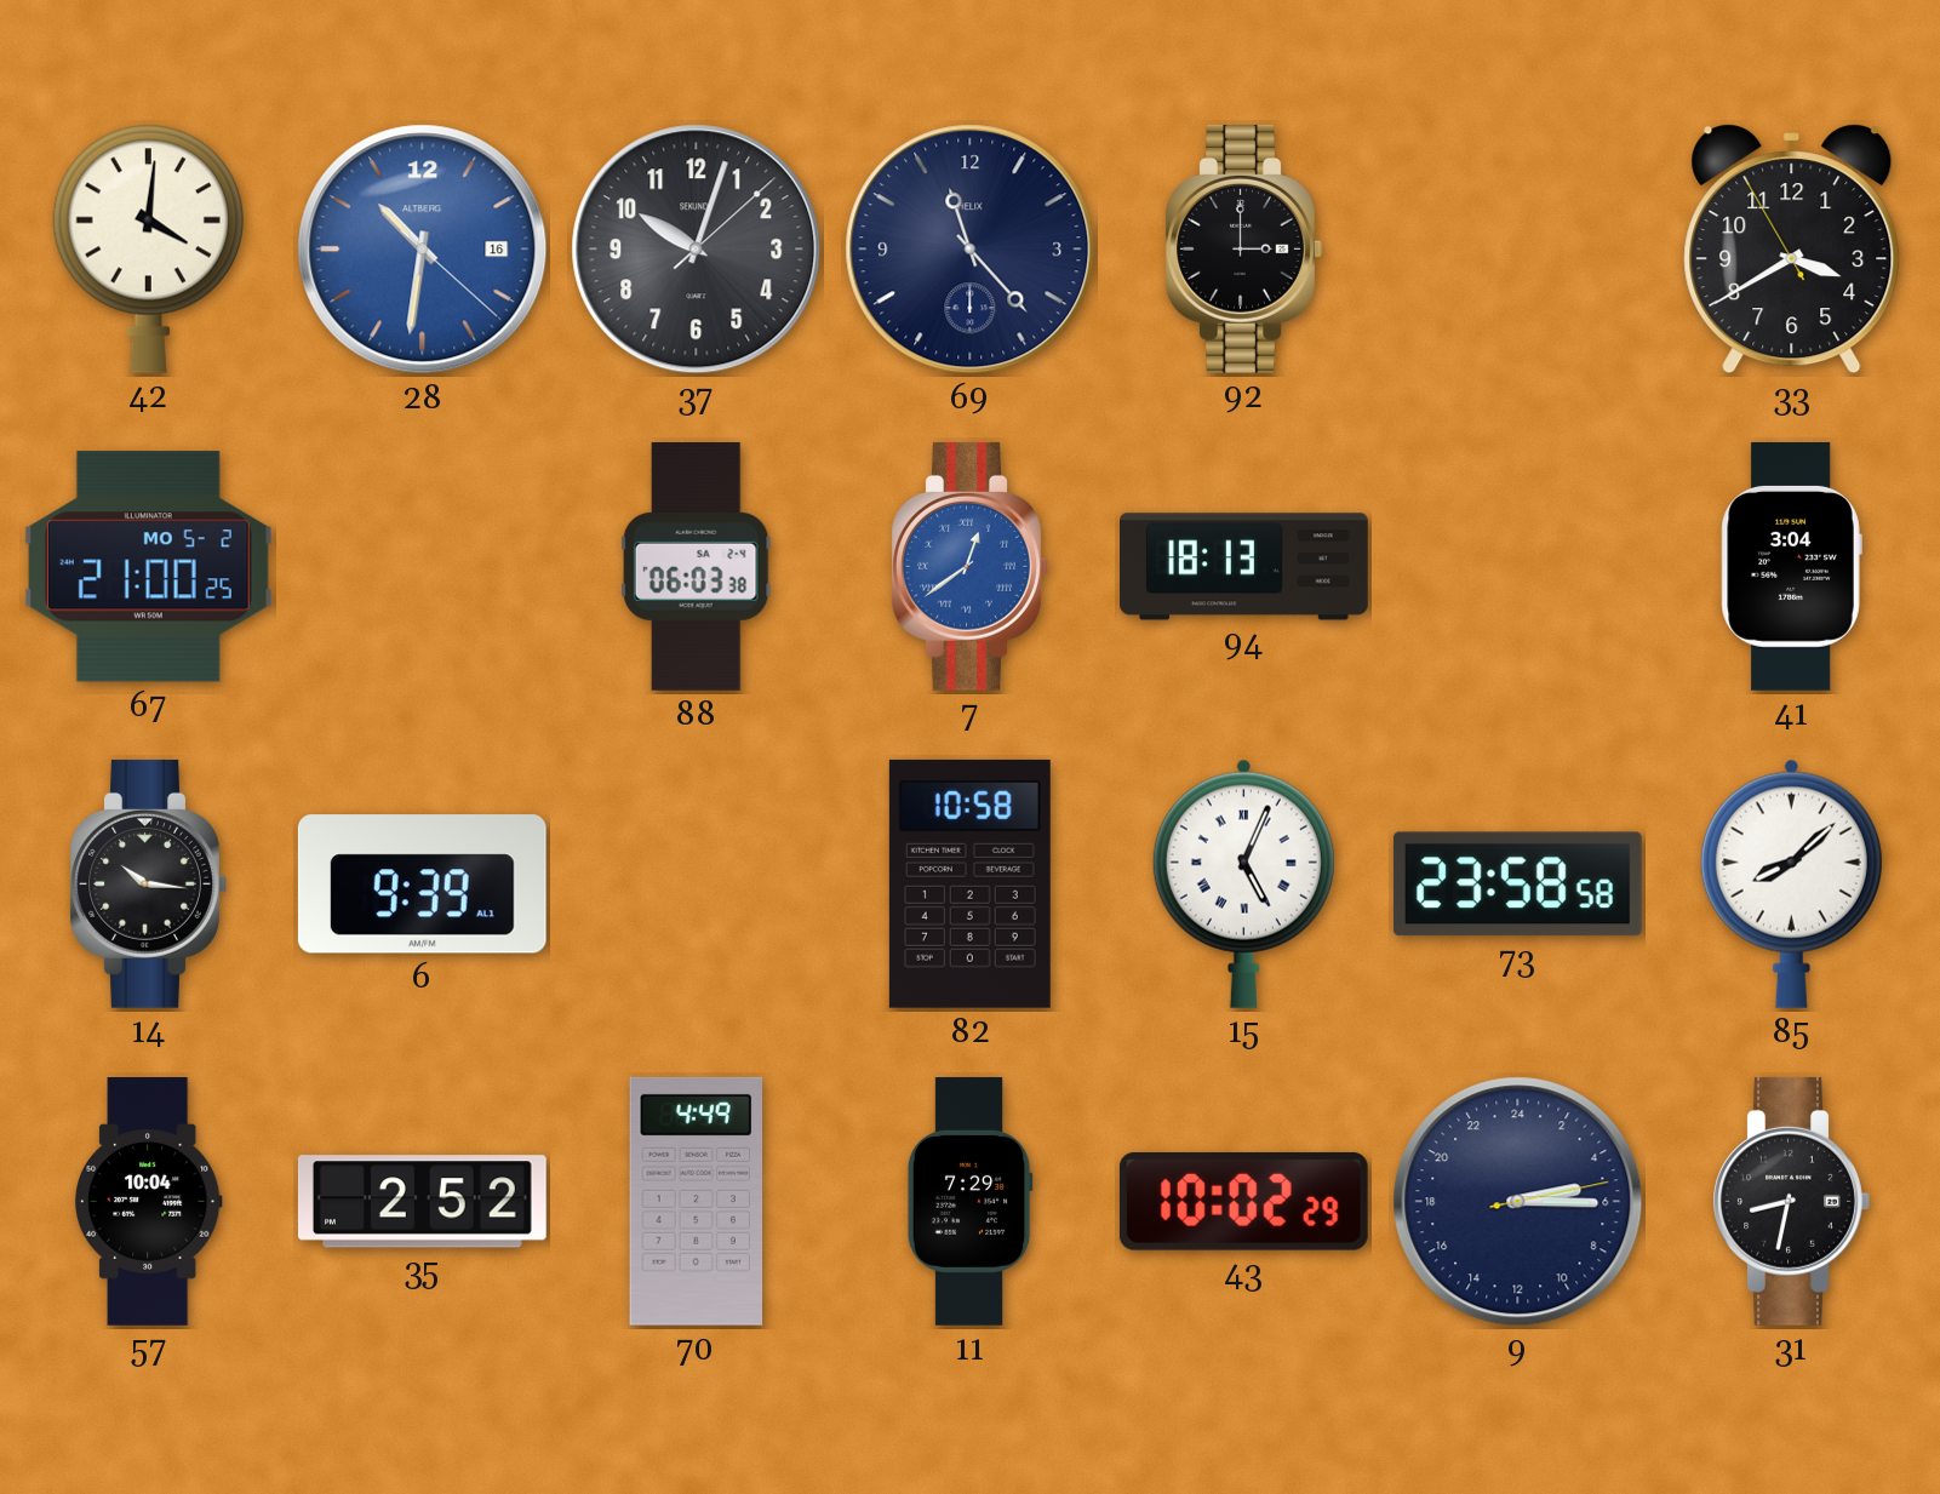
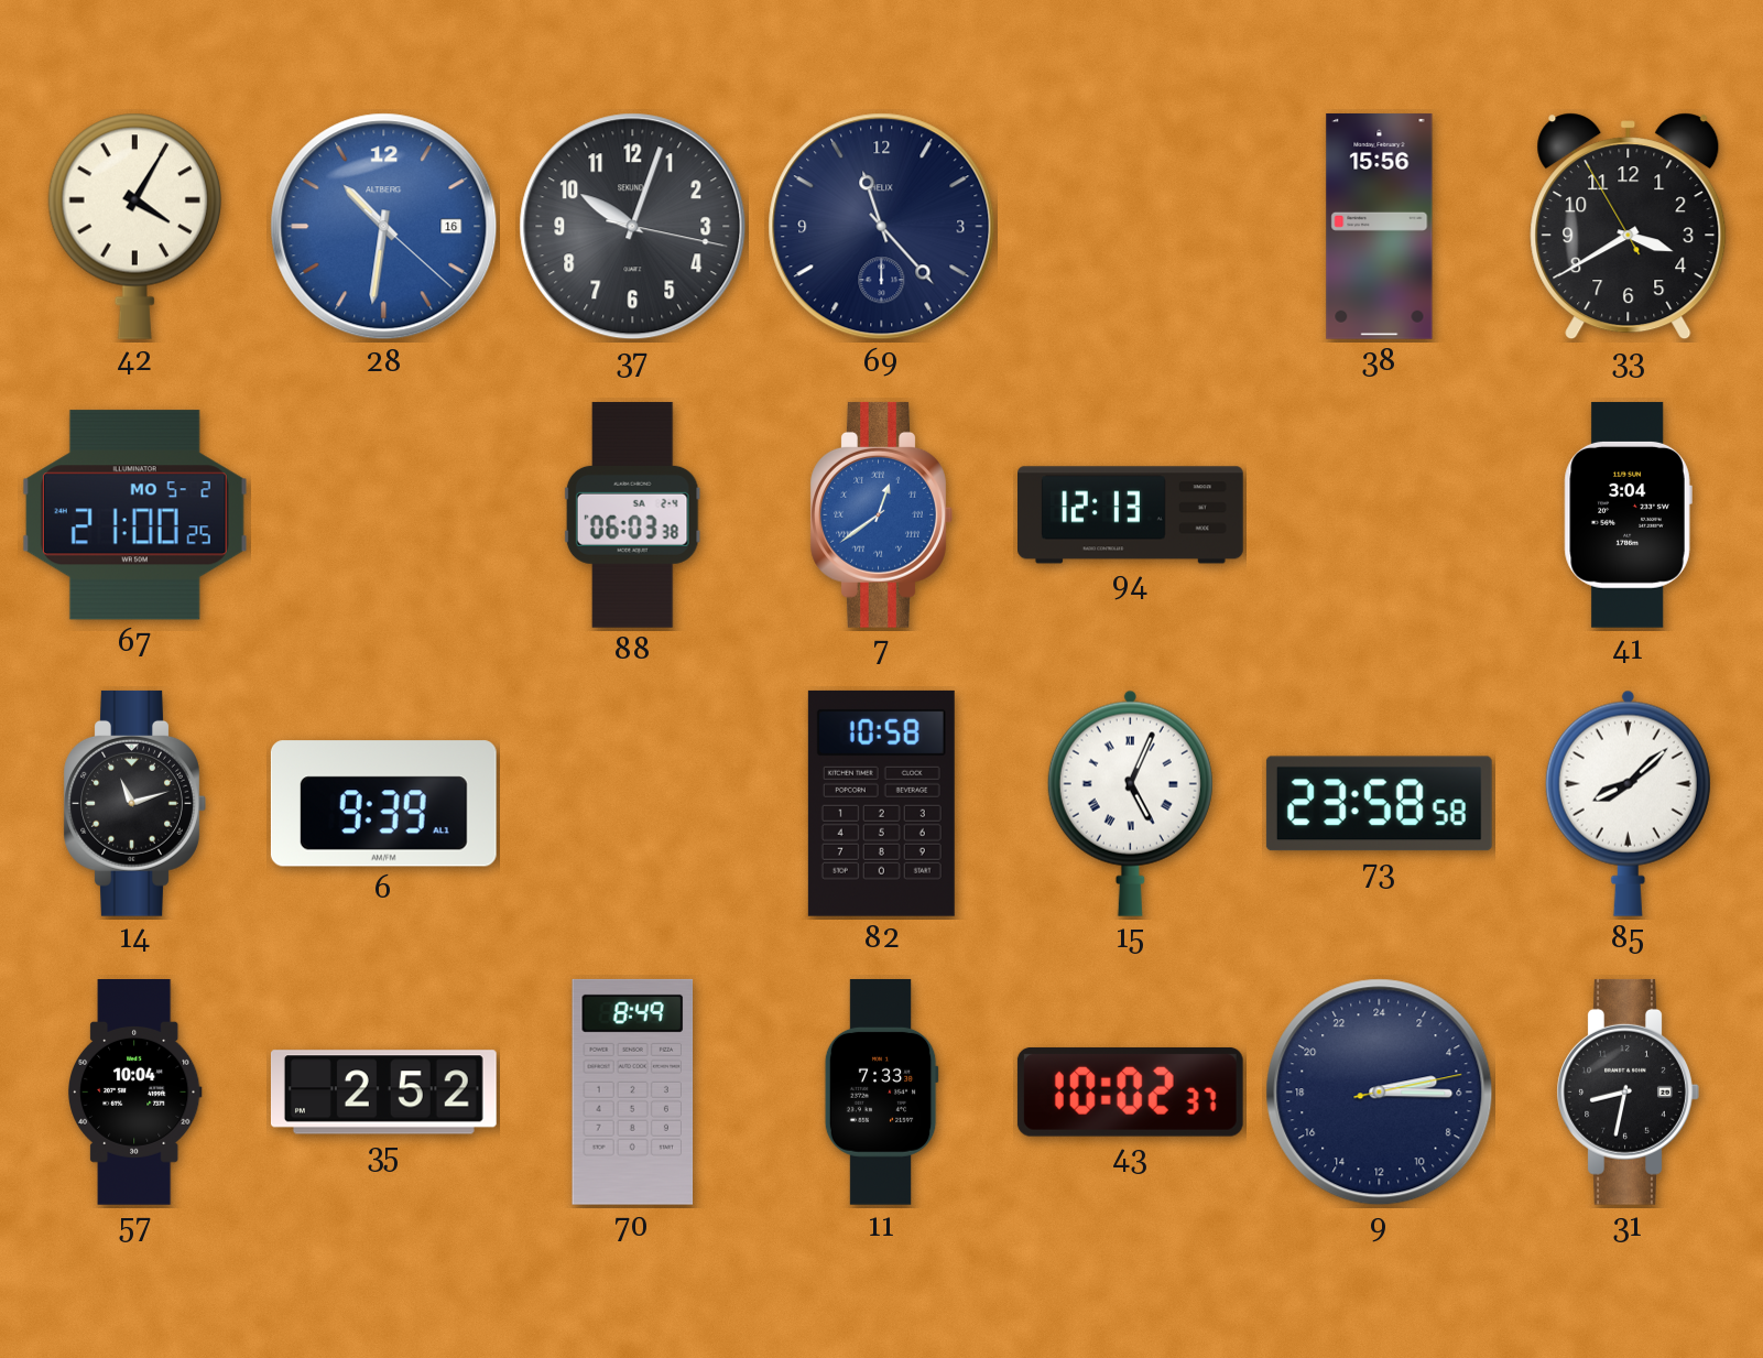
42: 4:01 -> 4:05 (134, 226)
37: 10:03:08 -> 10:03:17 (633, 227)
92: 3:00 -> none (1243, 248)
38: none -> 15:56 (1380, 226)
94: 18:13 -> 12:13 (1131, 515)
14: 10:16 -> 11:12 (134, 803)
70: 4:49 -> 8:49 (633, 1091)
11: 7:29 -> 7:33 (881, 1091)
43: 10:02:29 -> 10:02:37 (1130, 1091)
